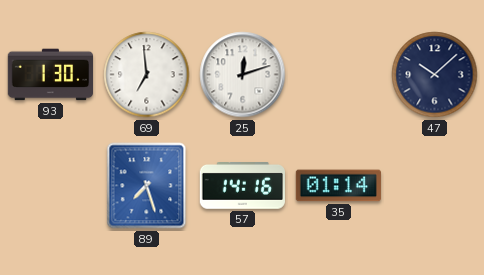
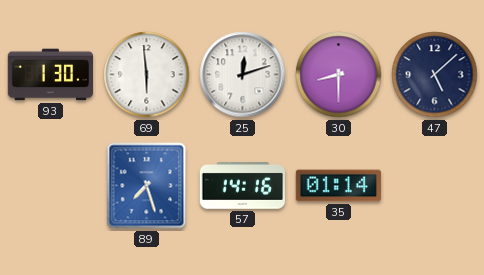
69: 6:59 -> 5:59 (147, 75)
30: none -> 8:30 (339, 75)
47: 10:08 -> 5:08 (435, 75)
